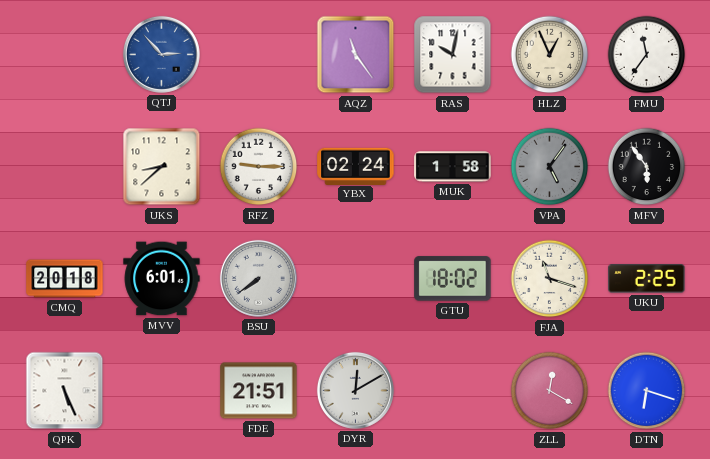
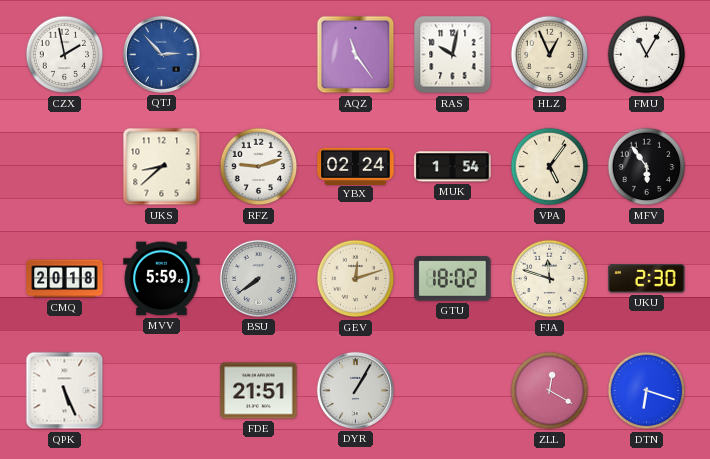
CZX: none -> 1:58 (65, 55)
FMU: 11:36 -> 11:05 (647, 55)
RFZ: 9:15 -> 9:12 (259, 167)
MUK: 1:58 -> 1:54 (453, 167)
VPA dial: grey -> cream (550, 167)
MVV: 6:01 -> 5:59 (162, 279)
GEV: none -> 12:12 (356, 279)
FJA: 11:18 -> 11:48 (550, 279)
UKU: 2:25 -> 2:30 (647, 279)
DYR: 12:10 -> 1:05 (355, 390)
